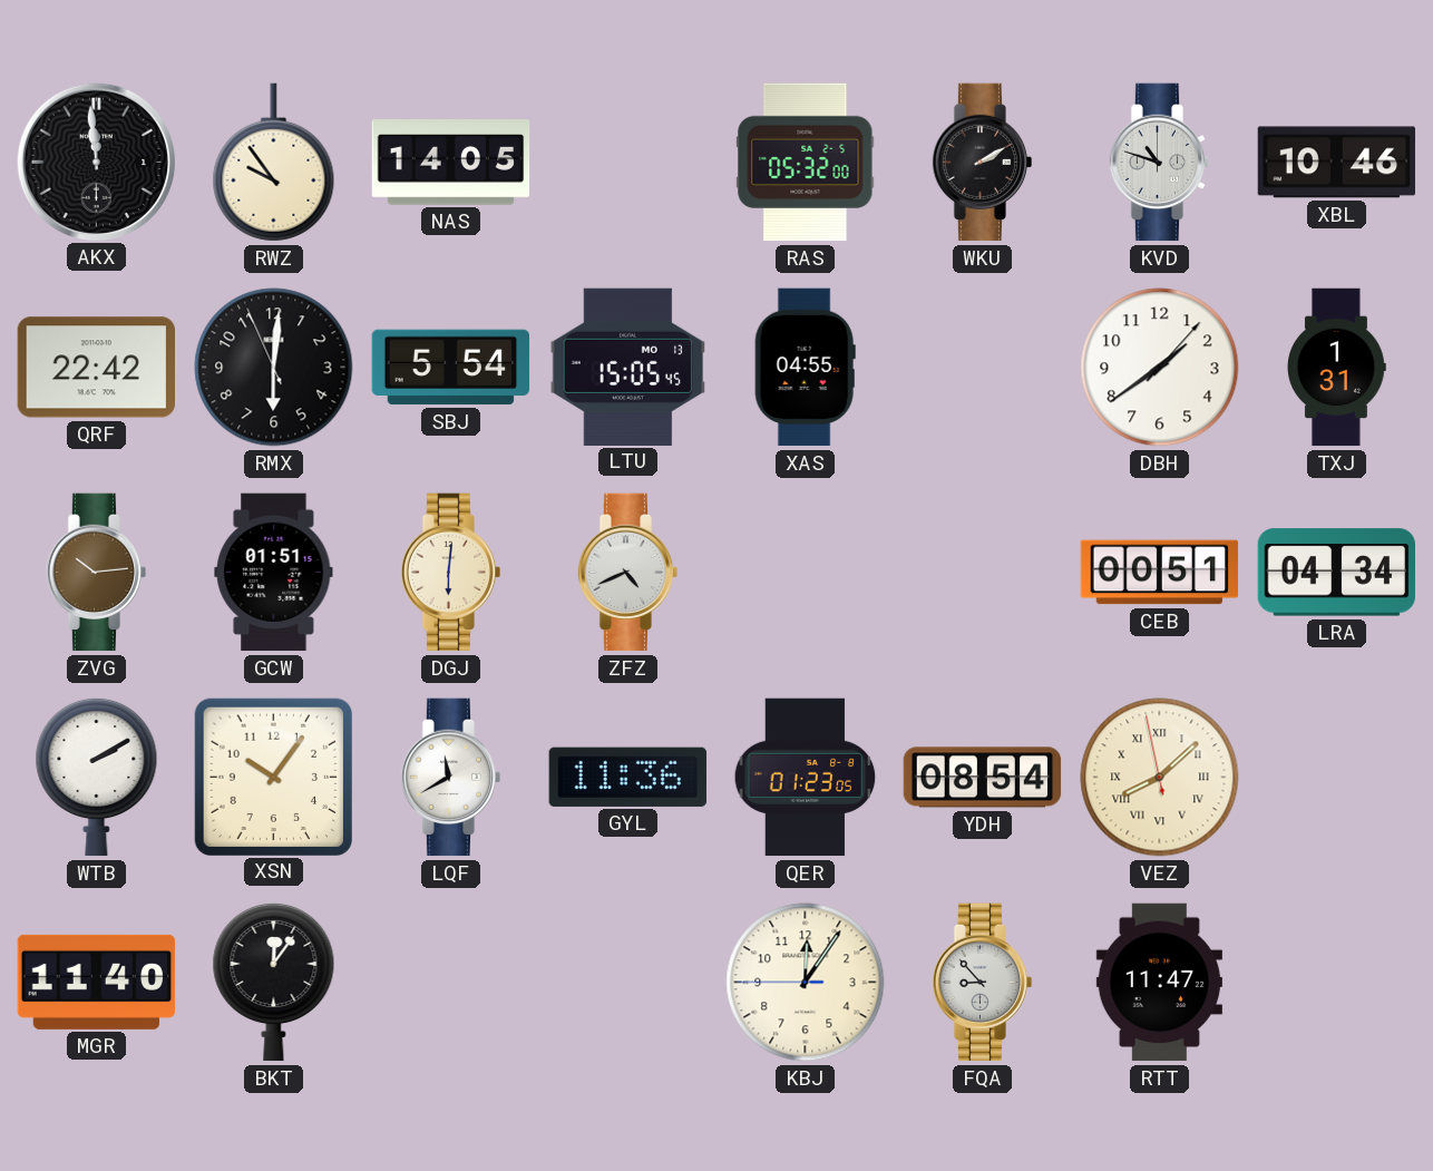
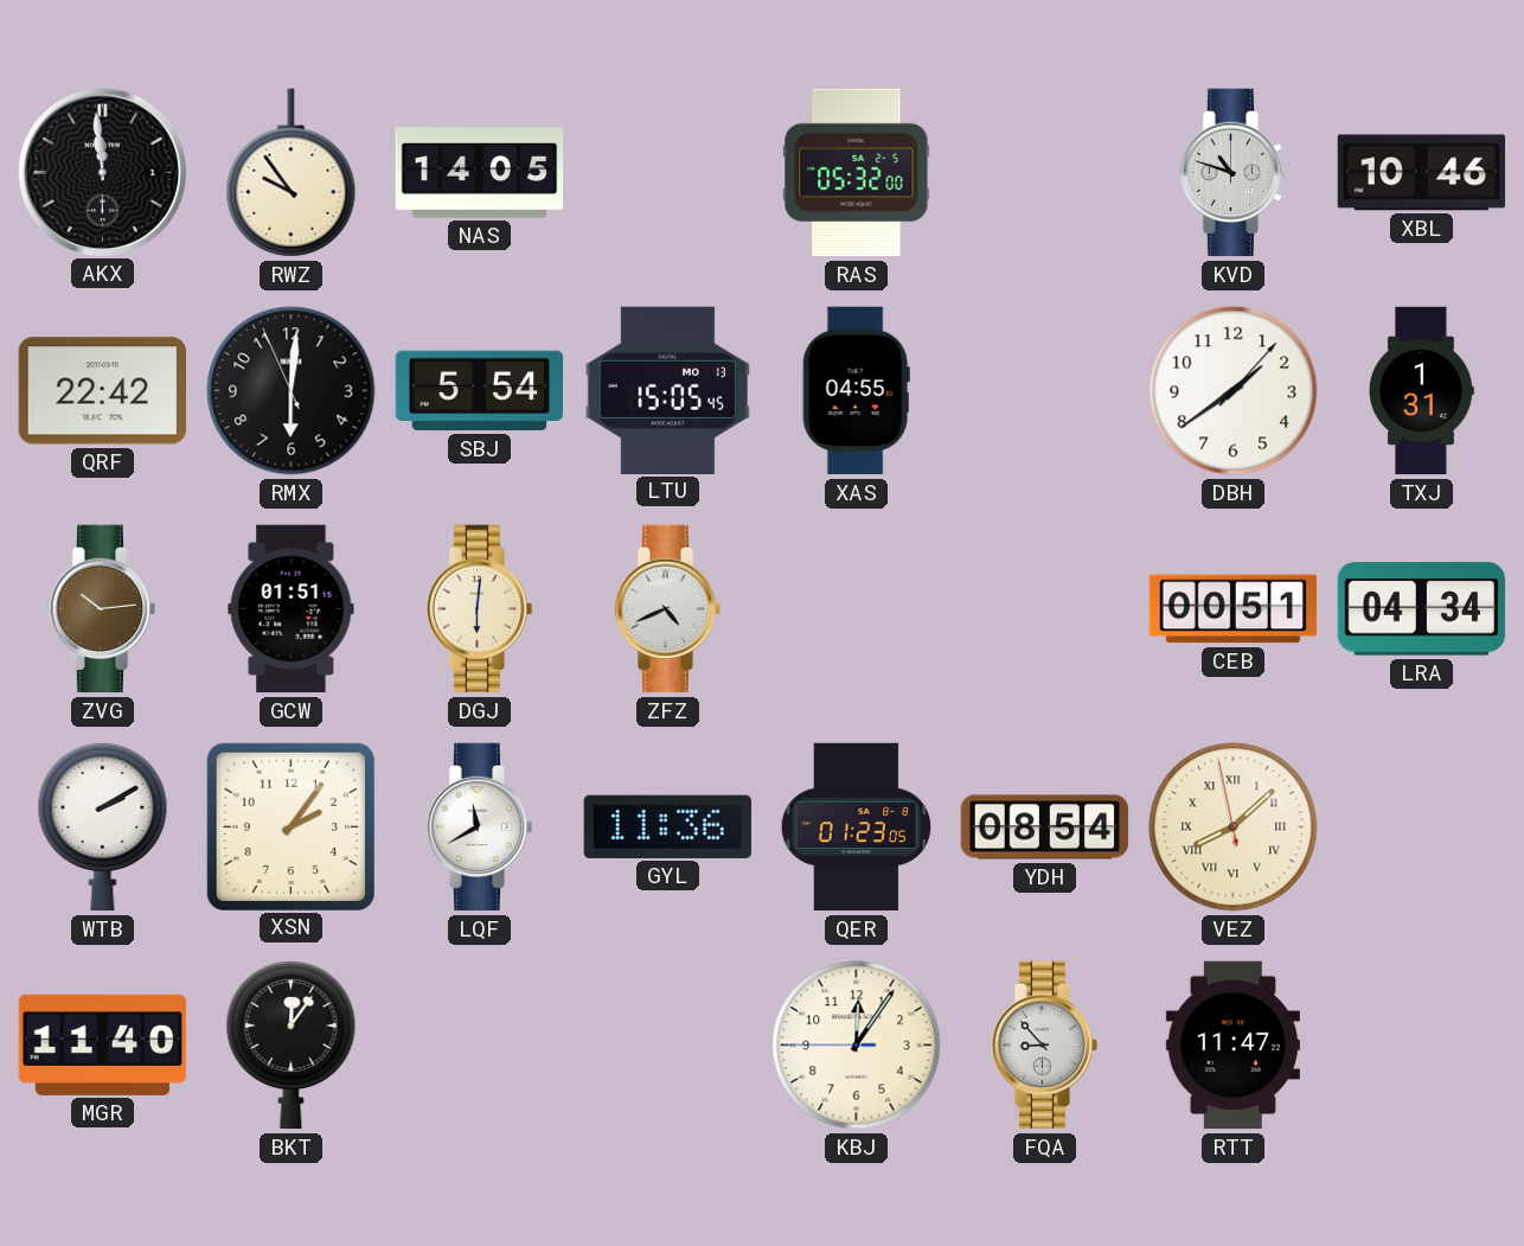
WKU: 2:10 -> none (983, 163)
XSN: 10:06 -> 2:06 (290, 826)
